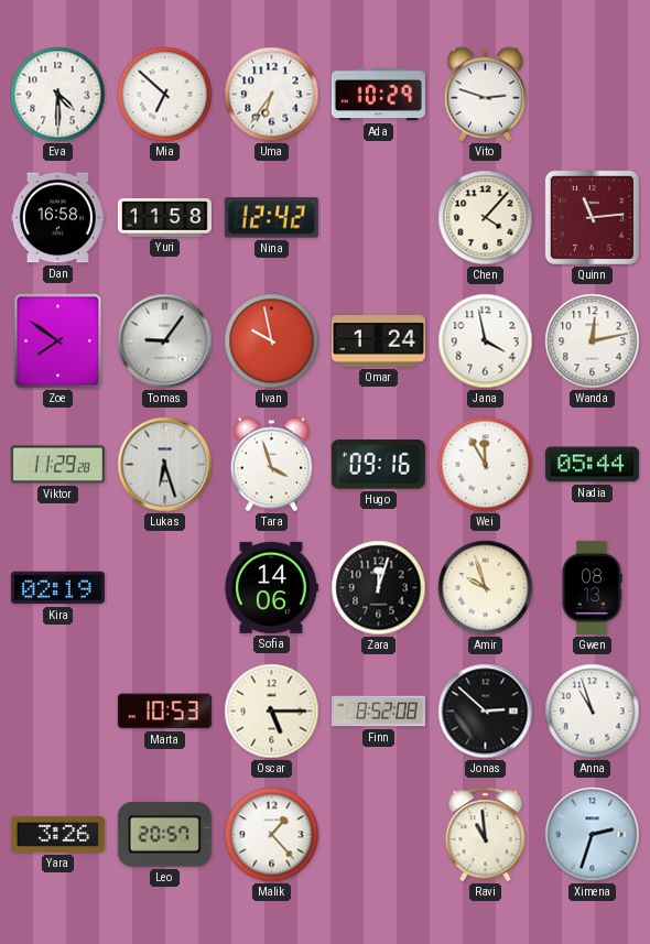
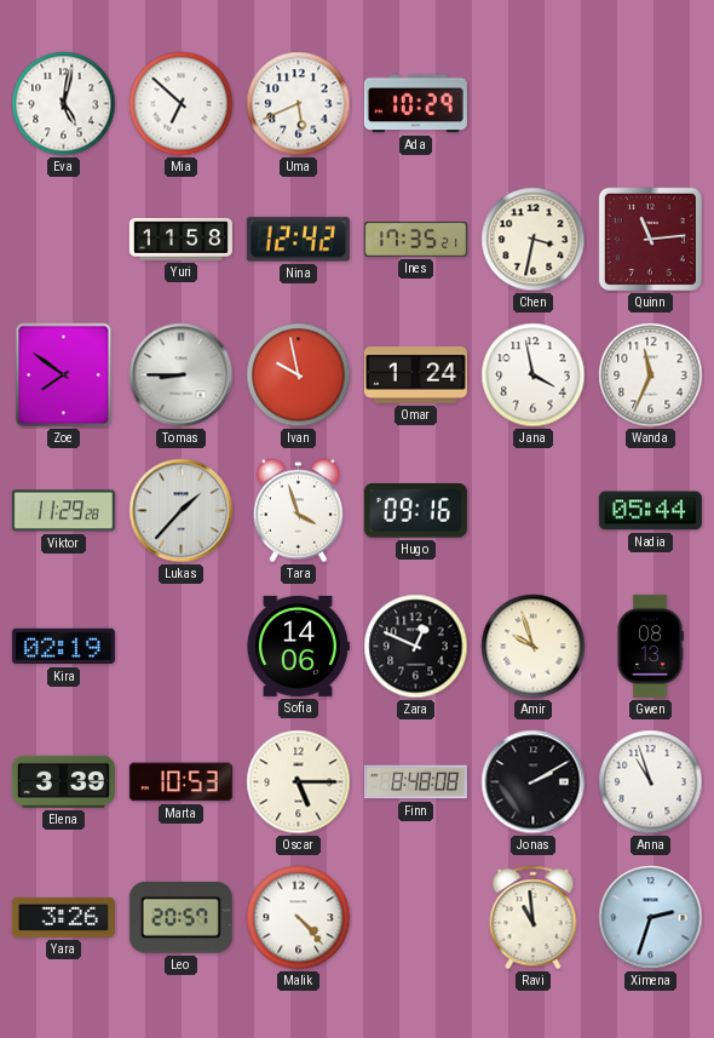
Eva: 4:30 -> 5:02 (64, 104)
Uma: 6:36 -> 5:41 (299, 104)
Vito: 2:48 -> none (485, 95)
Dan: 16:58 -> none (57, 218)
Ines: none -> 17:35 (415, 240)
Chen: 4:07 -> 3:32 (534, 240)
Tomas: 9:06 -> 8:45 (182, 375)
Wanda: 12:13 -> 11:34 (651, 375)
Lukas: 6:27 -> 1:37 (182, 511)
Wei: 11:55 -> none (486, 465)
Zara: 12:03 -> 12:49 (416, 647)
Elena: none -> 3:39 (63, 781)
Finn: 8:52 -> 8:48 (415, 782)
Jonas: 2:52 -> 2:10 (534, 782)
Malik: 1:23 -> 4:23 (299, 918)
